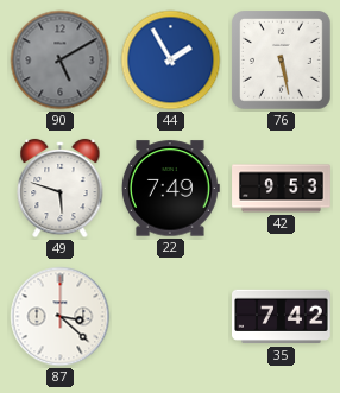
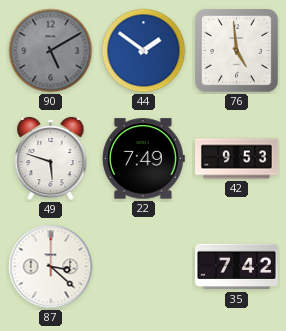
44: 1:55 -> 1:51 (144, 51)
76: 5:28 -> 4:59 (237, 51)
